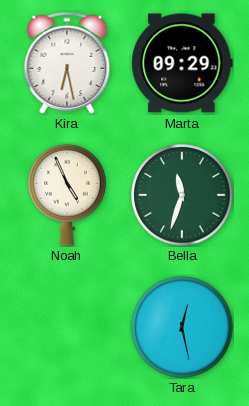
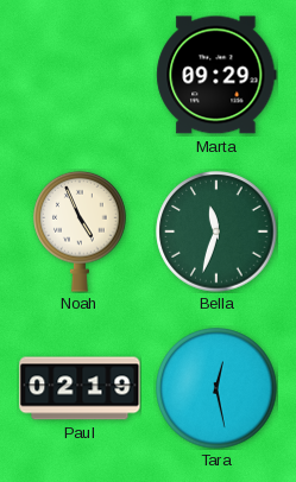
Kira: 6:28 -> none (67, 63)
Paul: none -> 02:19 (80, 388)
